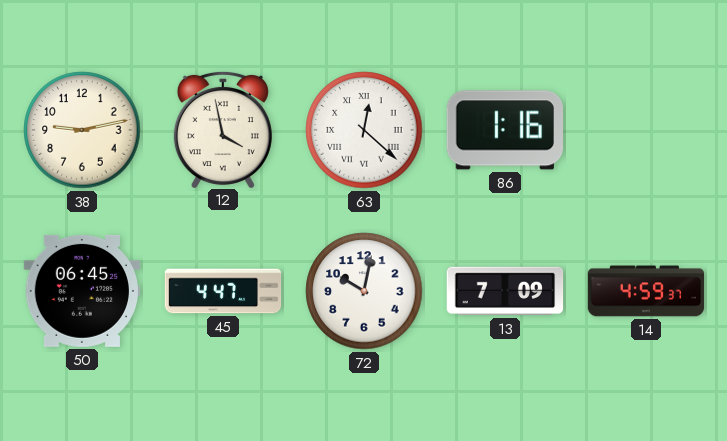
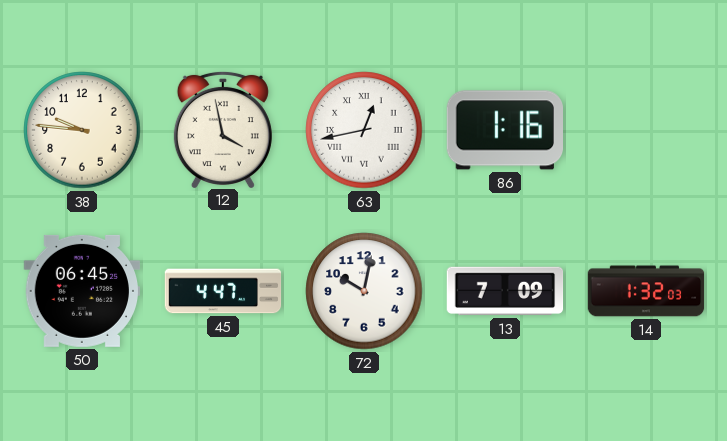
38: 9:13 -> 9:46 (82, 130)
63: 12:22 -> 12:43 (364, 130)
14: 4:59 -> 1:32 (646, 291)
